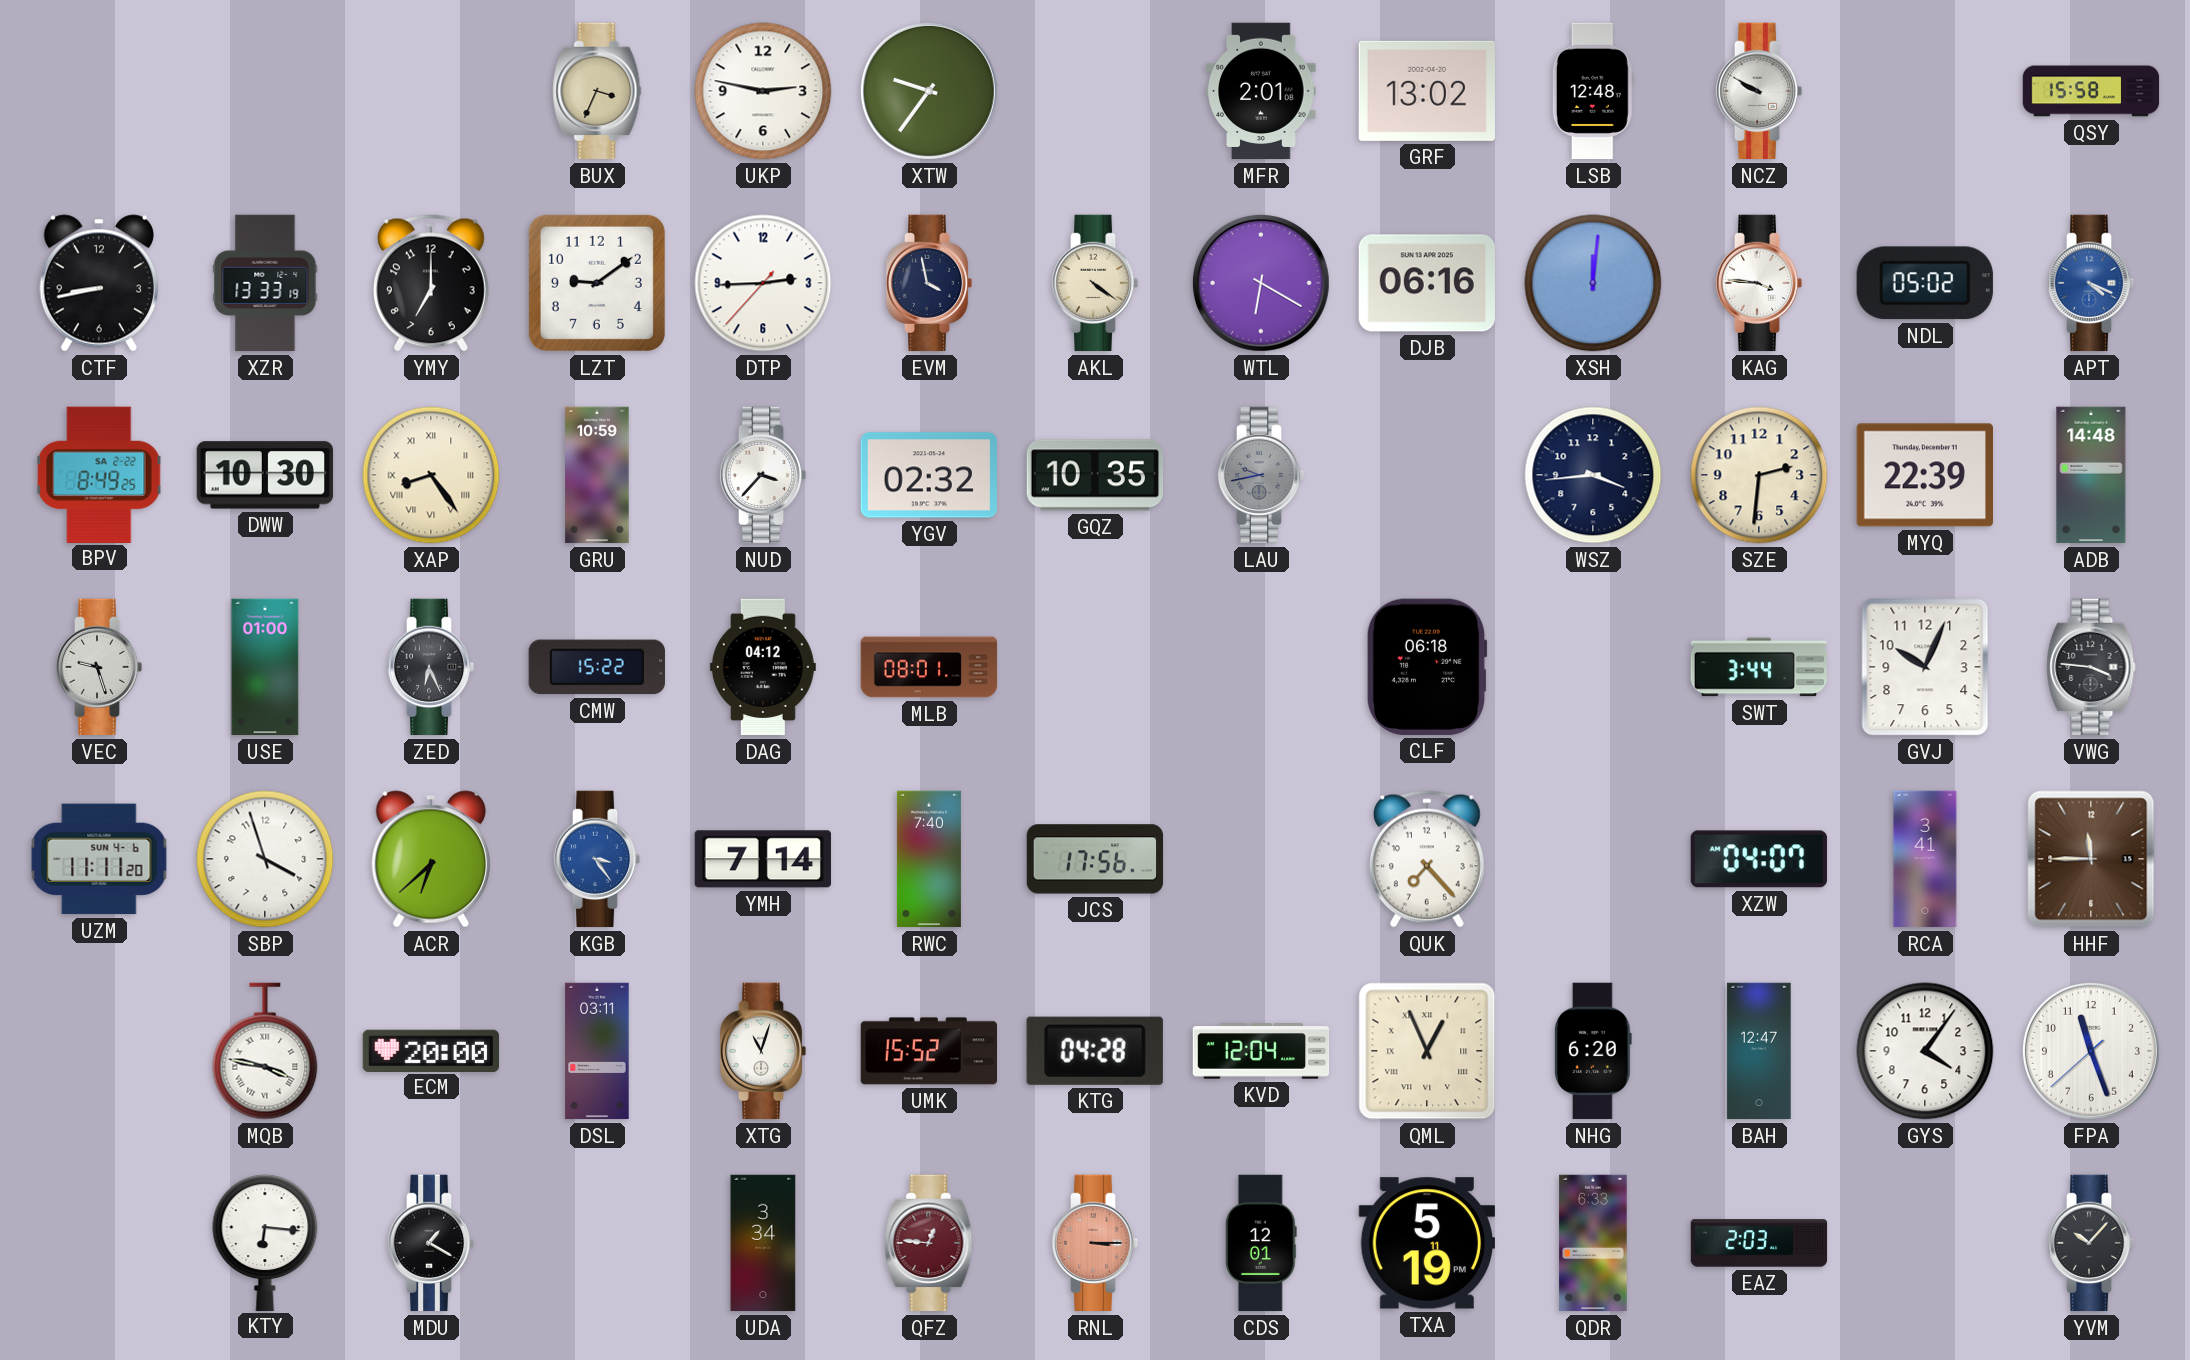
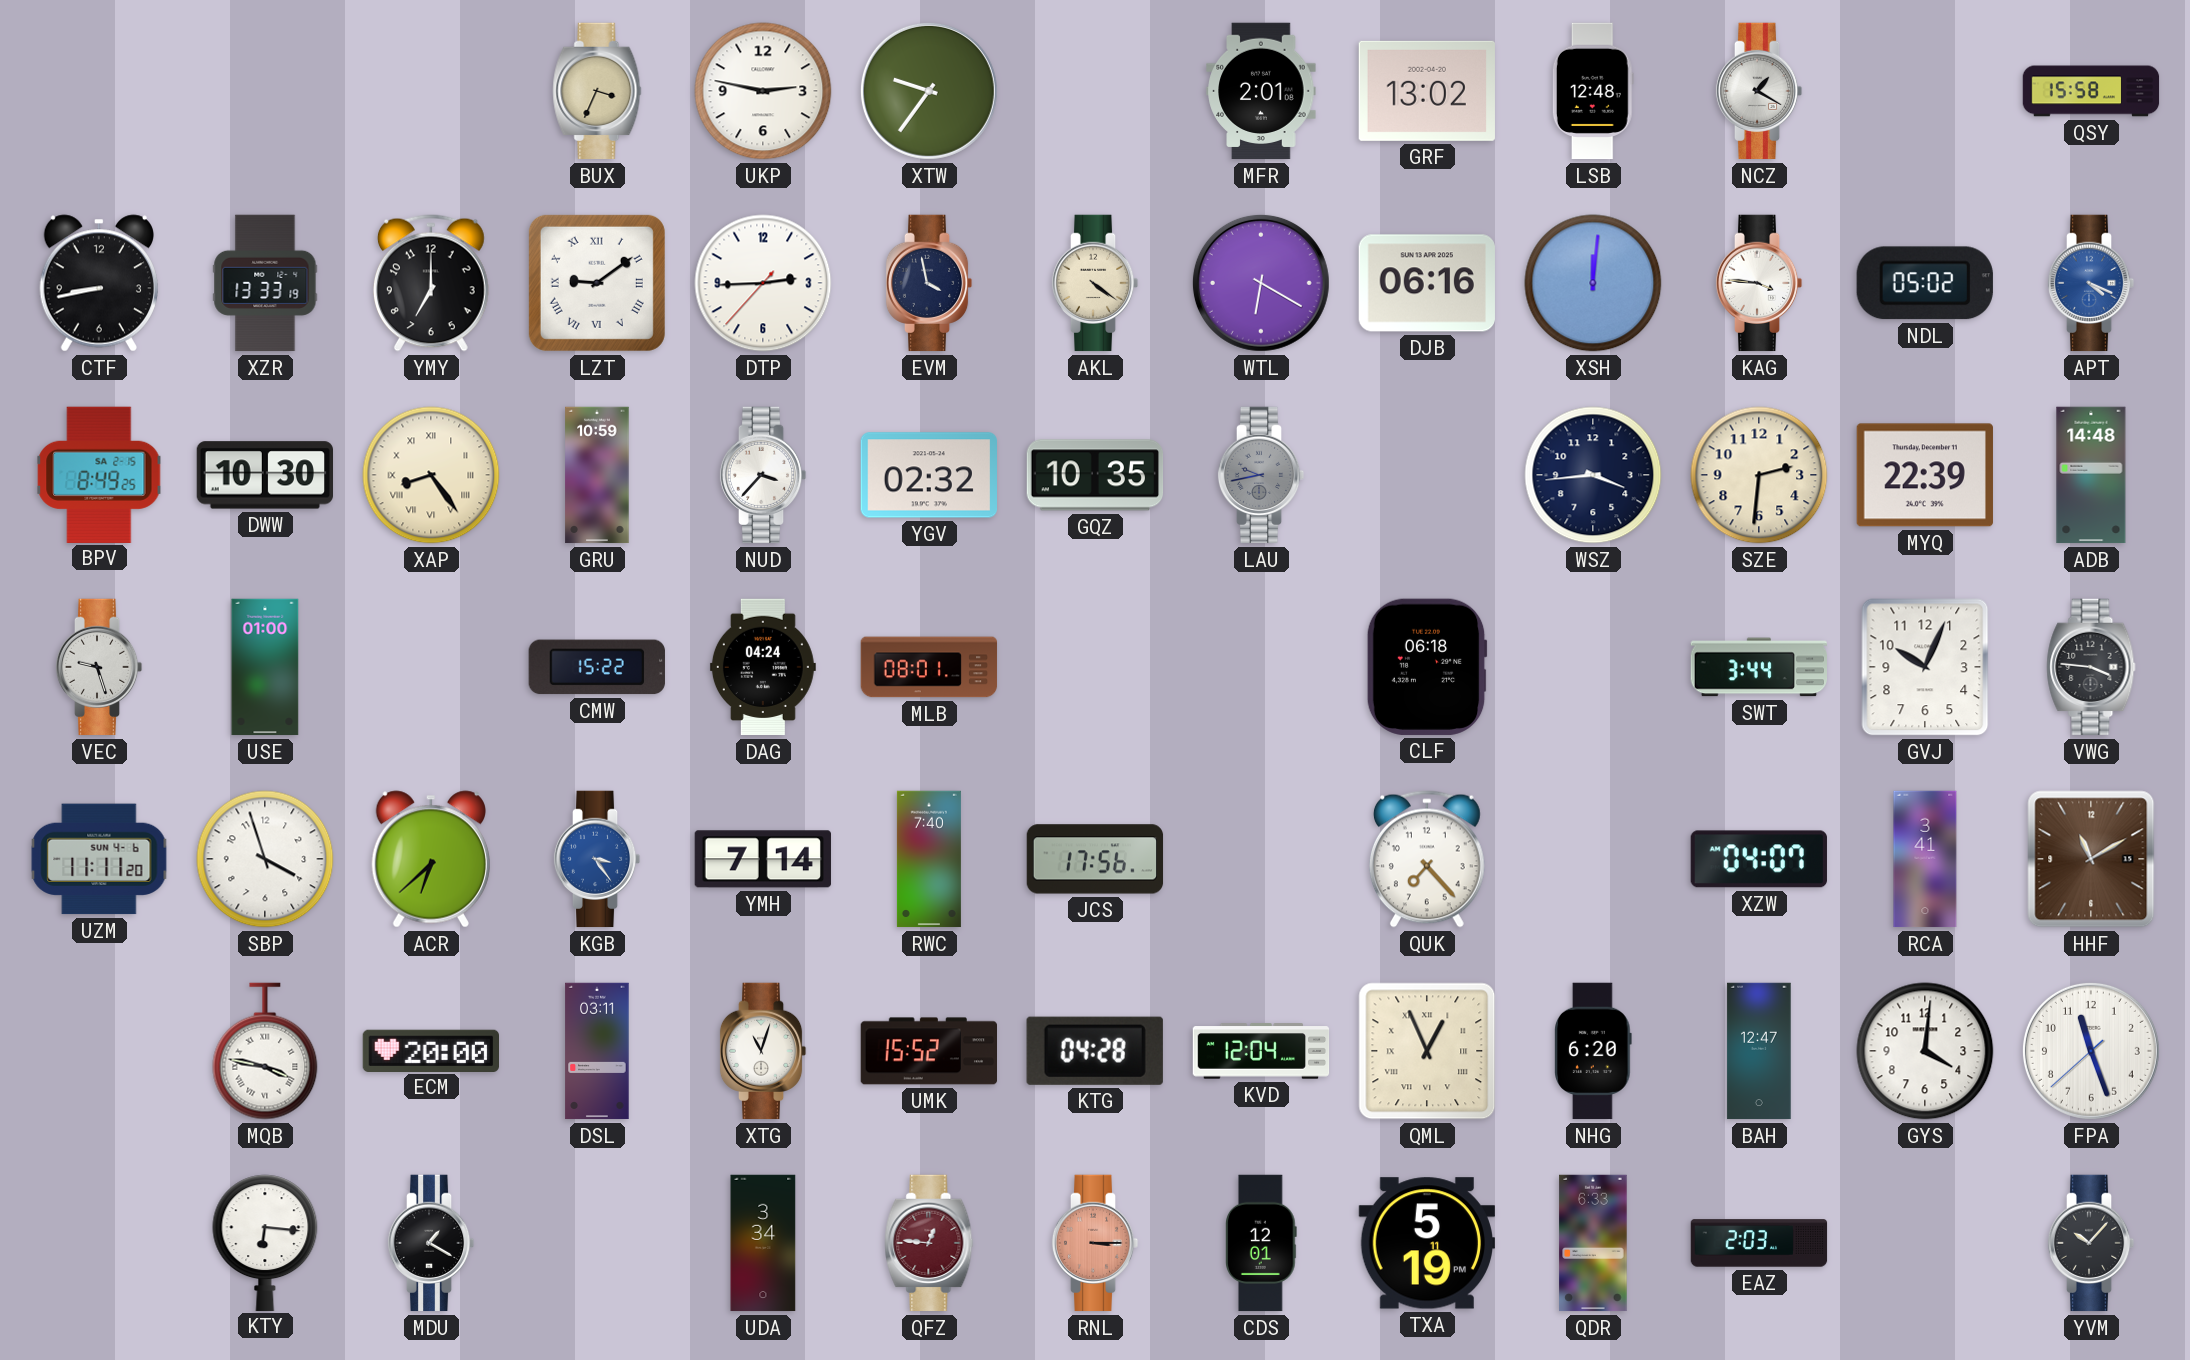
NCZ: 9:50 -> 1:20 (1759, 91)
LZT numerals: Arabic -> Roman (597, 283)
BPV date: SA 2-22 -> SA 2-15 (99, 474)
ZED: 6:26 -> none (431, 667)
DAG: 04:12 -> 04:24 (763, 667)
HHF: 11:45 -> 11:10 (2091, 859)
GYS: 4:06 -> 4:01 (1925, 1051)
